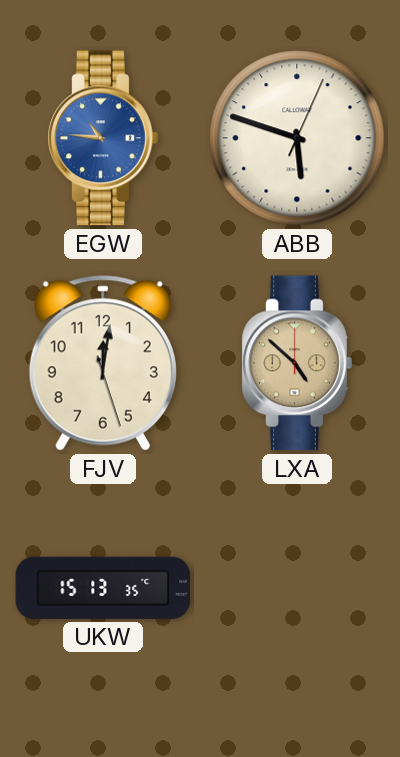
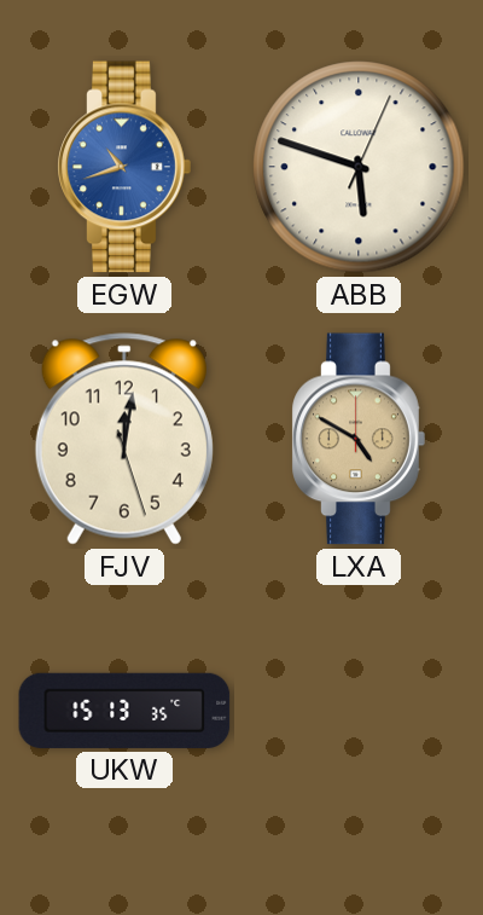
EGW: 10:46 -> 10:42 (124, 167)
LXA: 4:52 -> 4:50 (359, 439)
